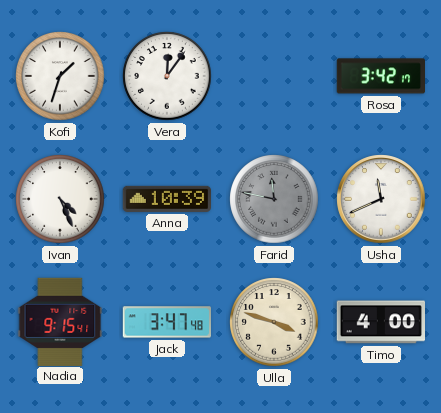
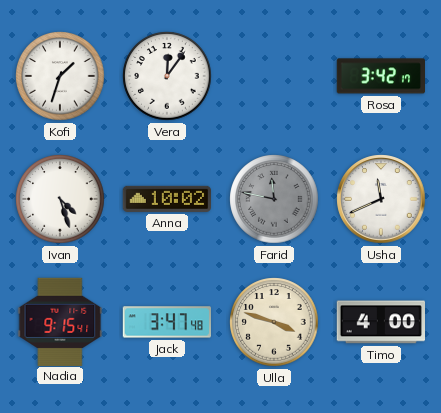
Ivan: 4:26 -> 4:27 (60, 199)
Anna: 10:39 -> 10:02 (166, 199)
